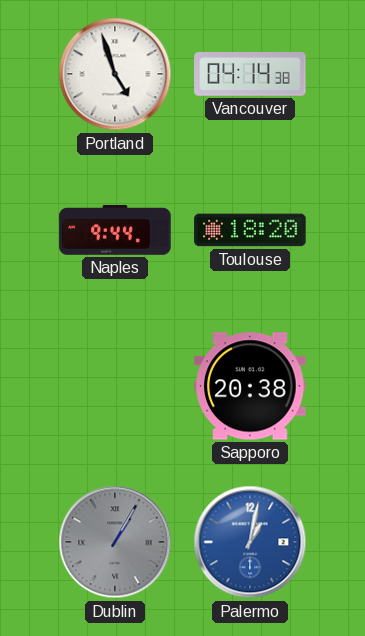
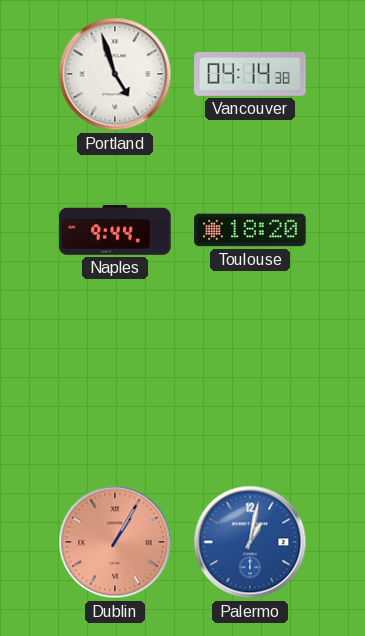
Sapporo: 20:38 -> none (250, 386)
Dublin dial: grey -> salmon (115, 542)
